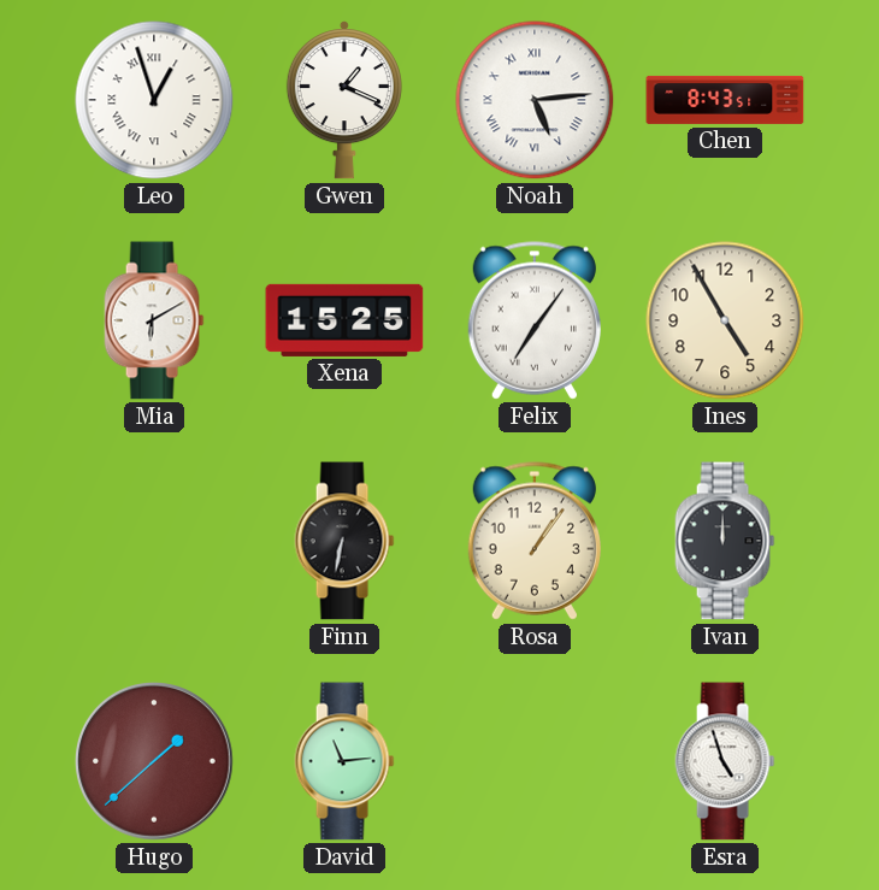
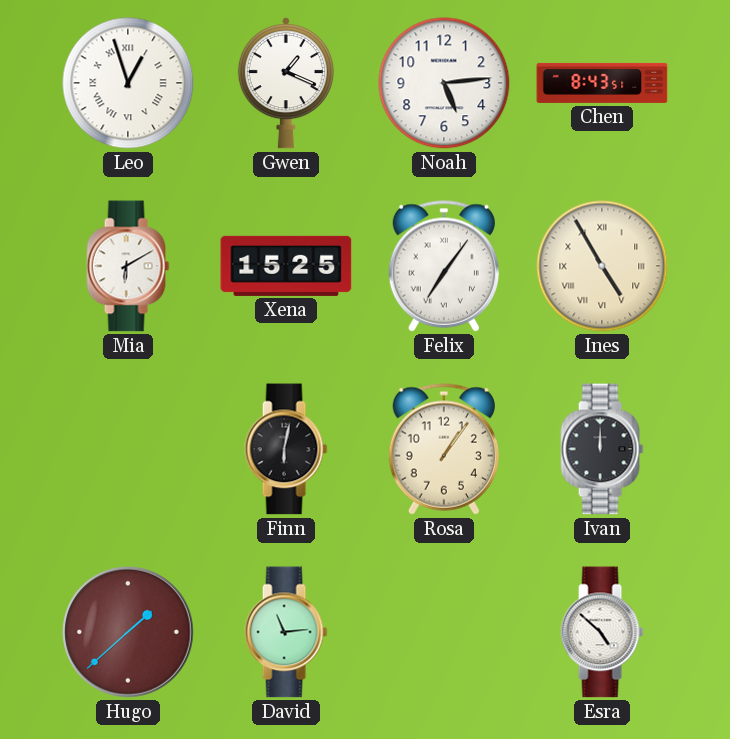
Noah numerals: Roman -> Arabic (444, 83)
Ines numerals: Arabic -> Roman (602, 266)
Finn: 6:32 -> 6:02 (286, 449)
Esra: 4:57 -> 4:52 (602, 632)
